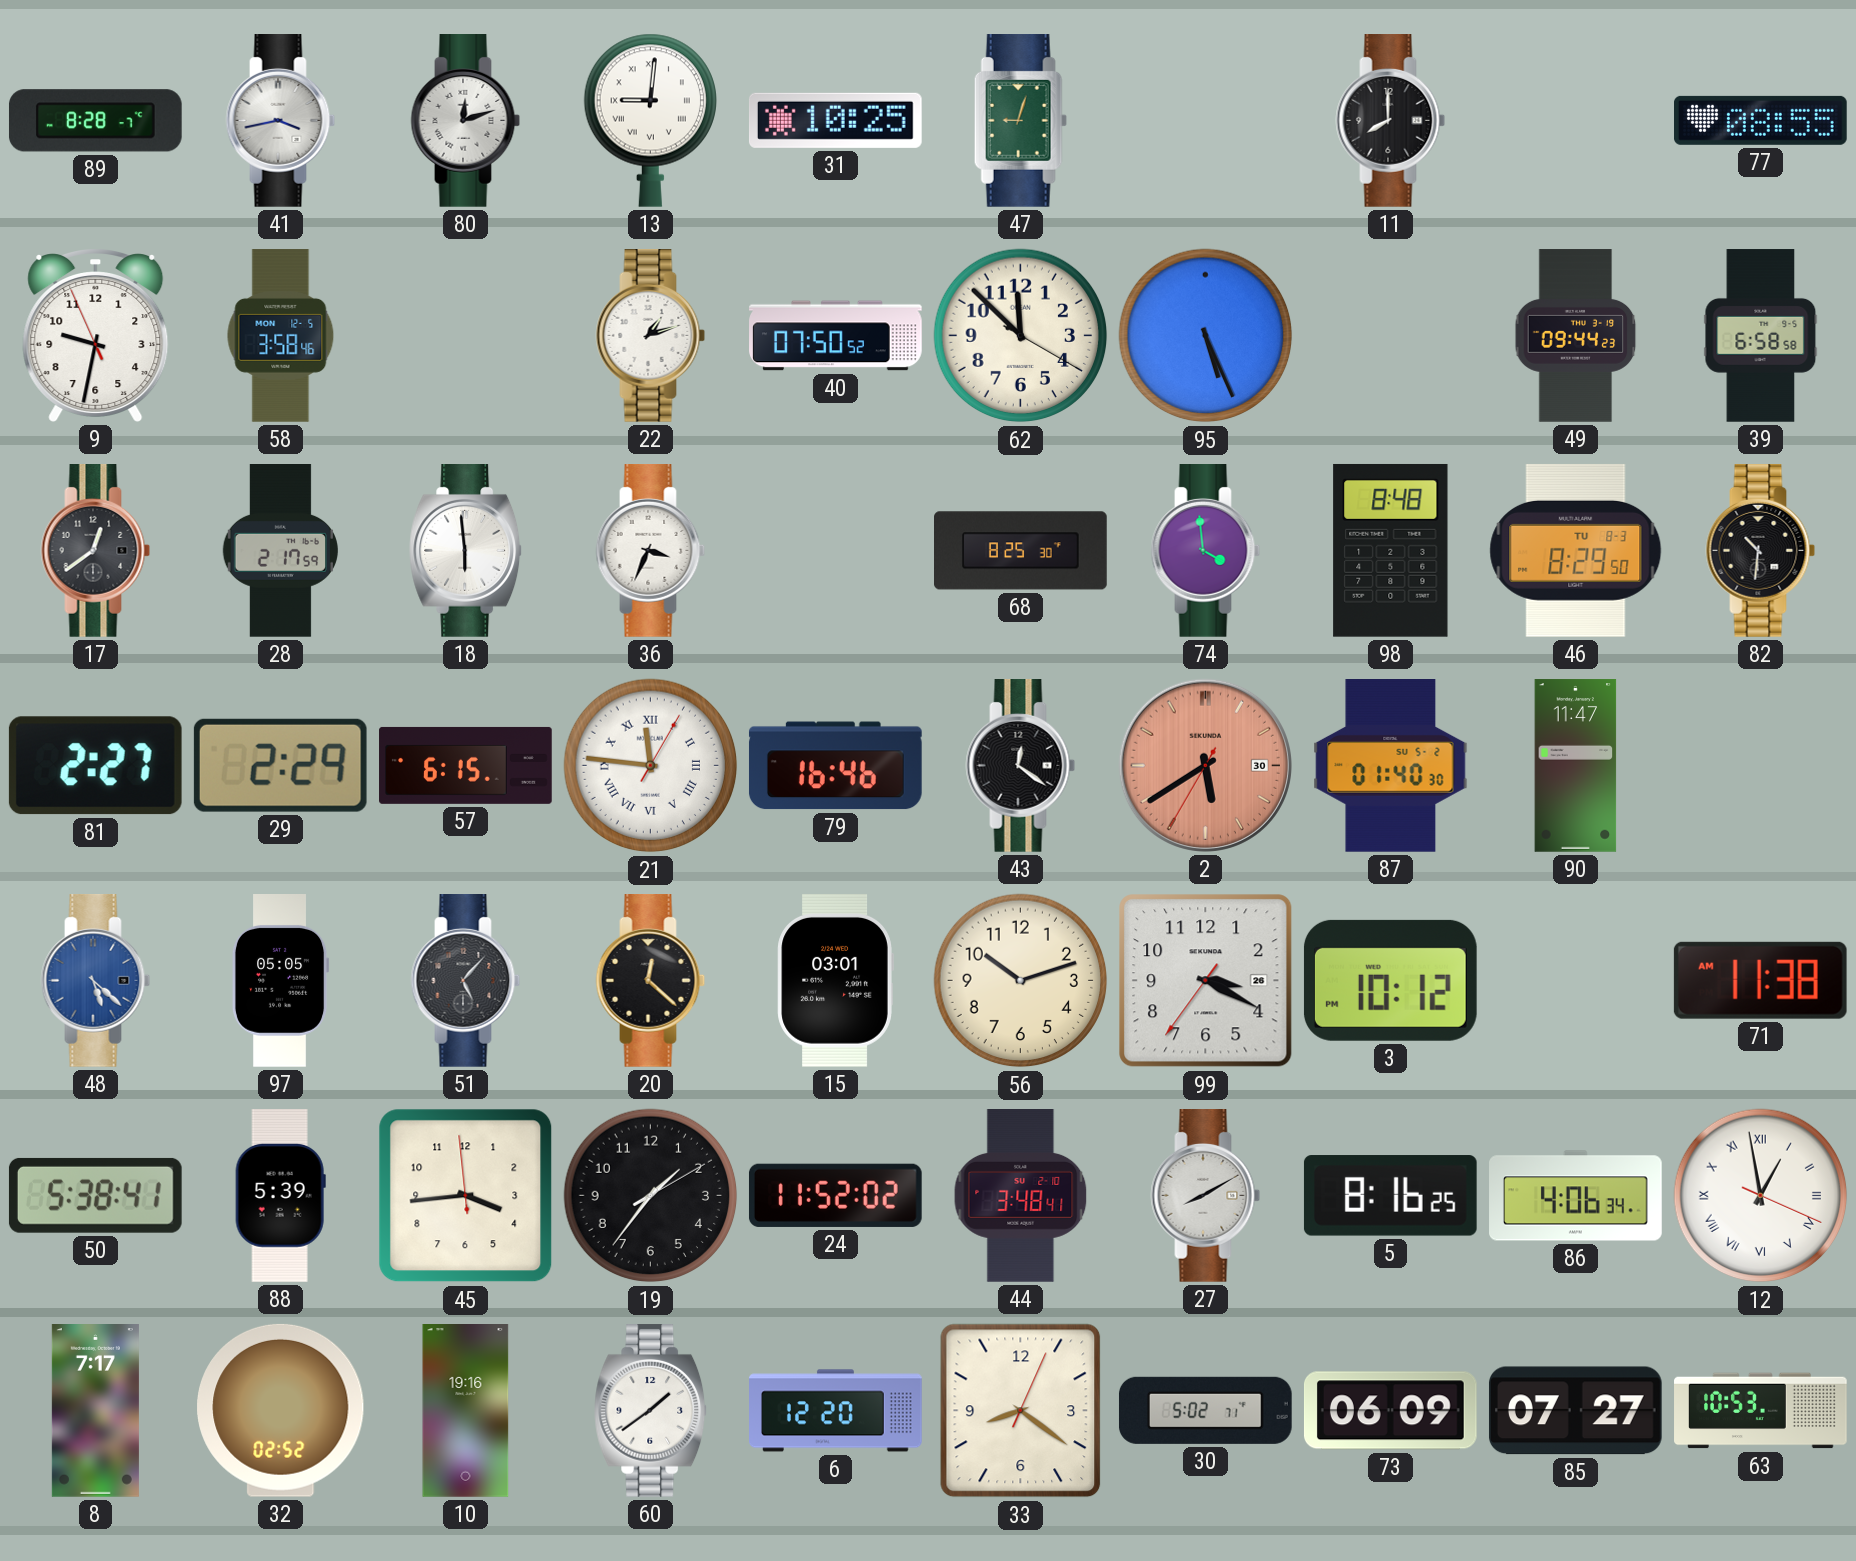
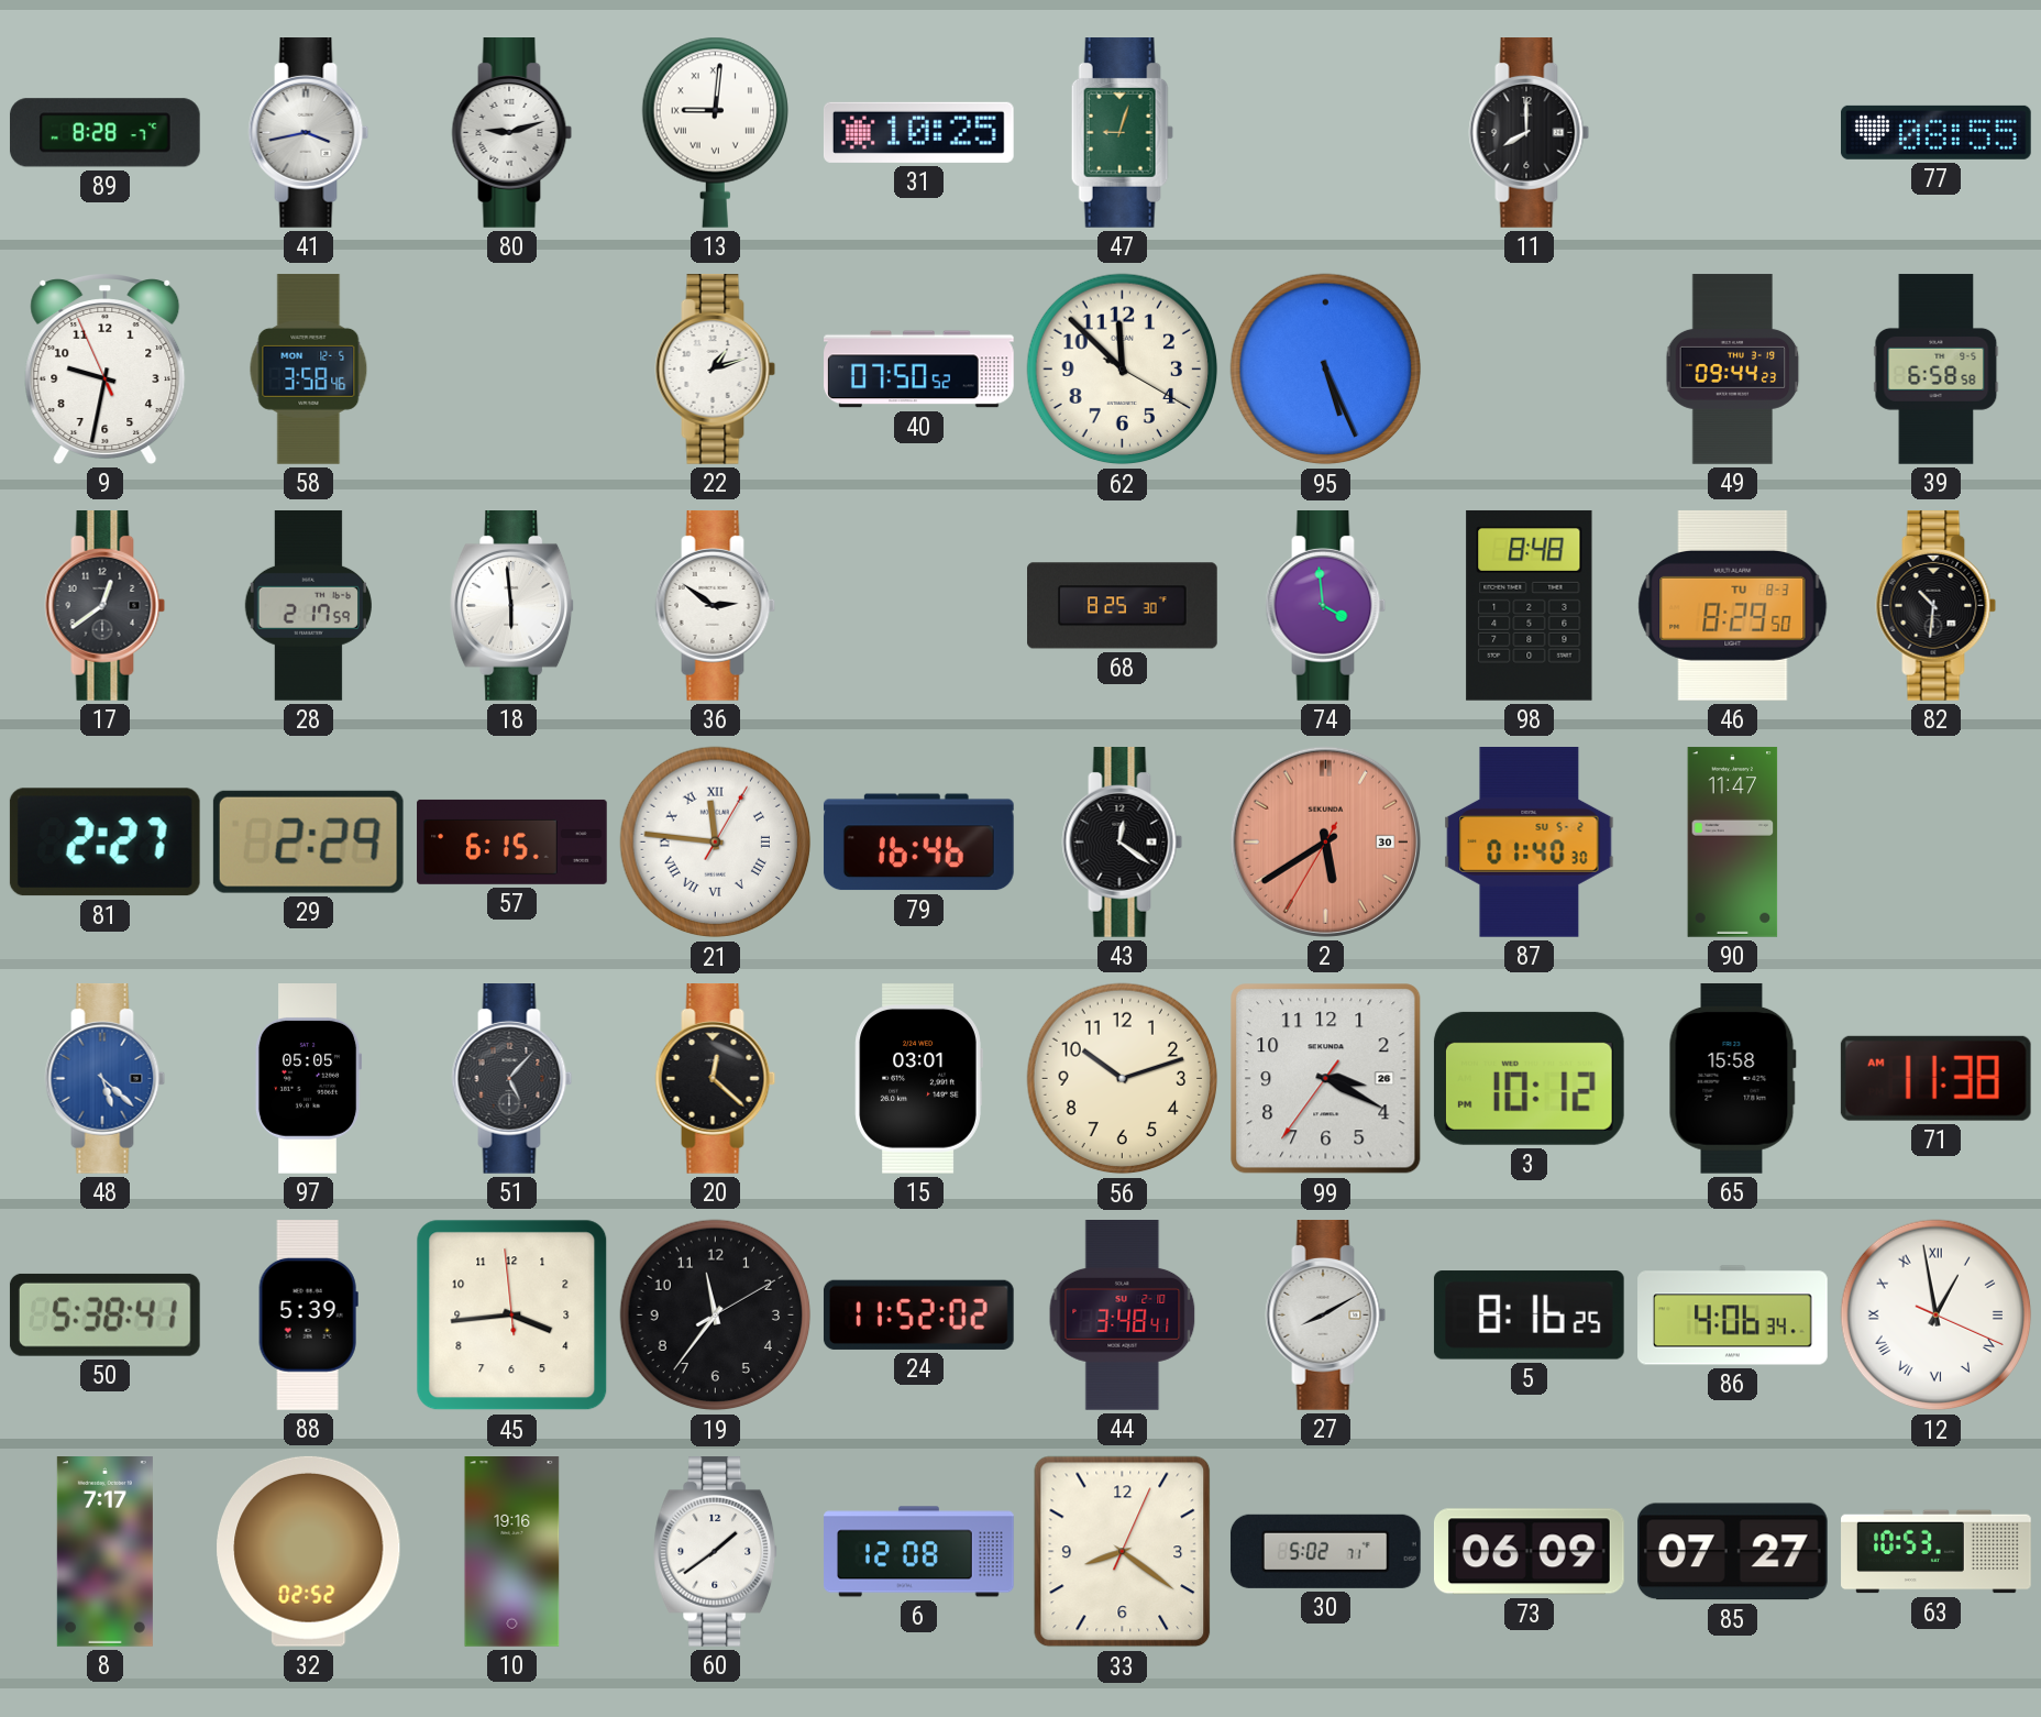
80: 12:12 -> 9:12 (512, 133)
36: 3:34 -> 2:51 (716, 606)
65: none -> 15:58 (1732, 1078)
19: 1:36 -> 11:36 (716, 1316)
6: 12:20 -> 12:08 (919, 1552)
